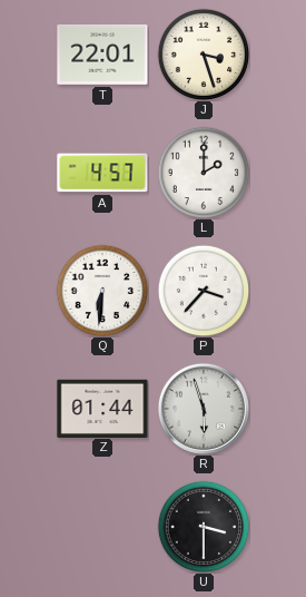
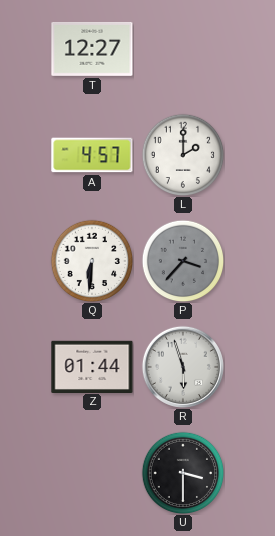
T: 22:01 -> 12:27 (92, 49)
J: 3:27 -> none (204, 55)
P dial: white -> grey (183, 261)
